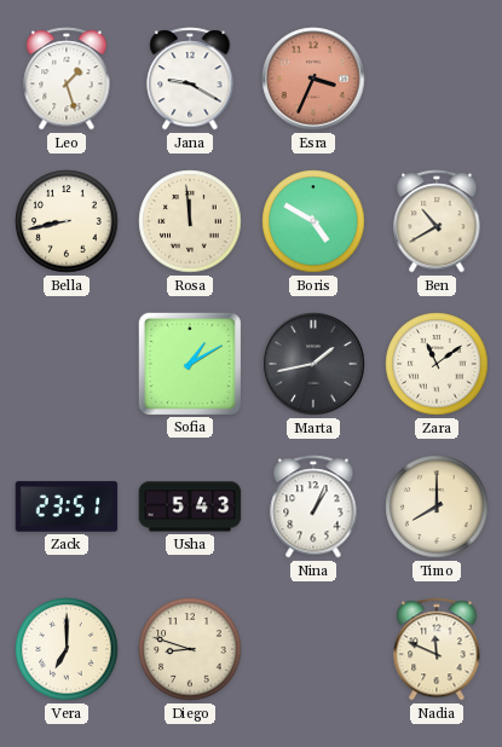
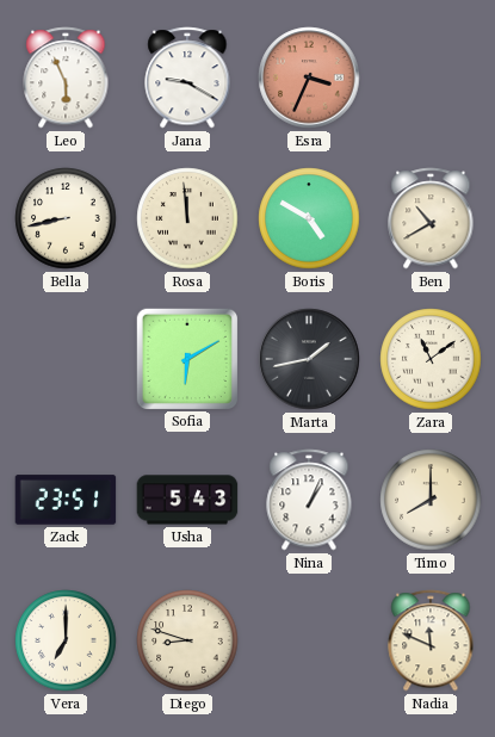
Leo: 1:27 -> 5:56 (66, 78)
Sofia: 1:10 -> 6:10 (186, 358)
